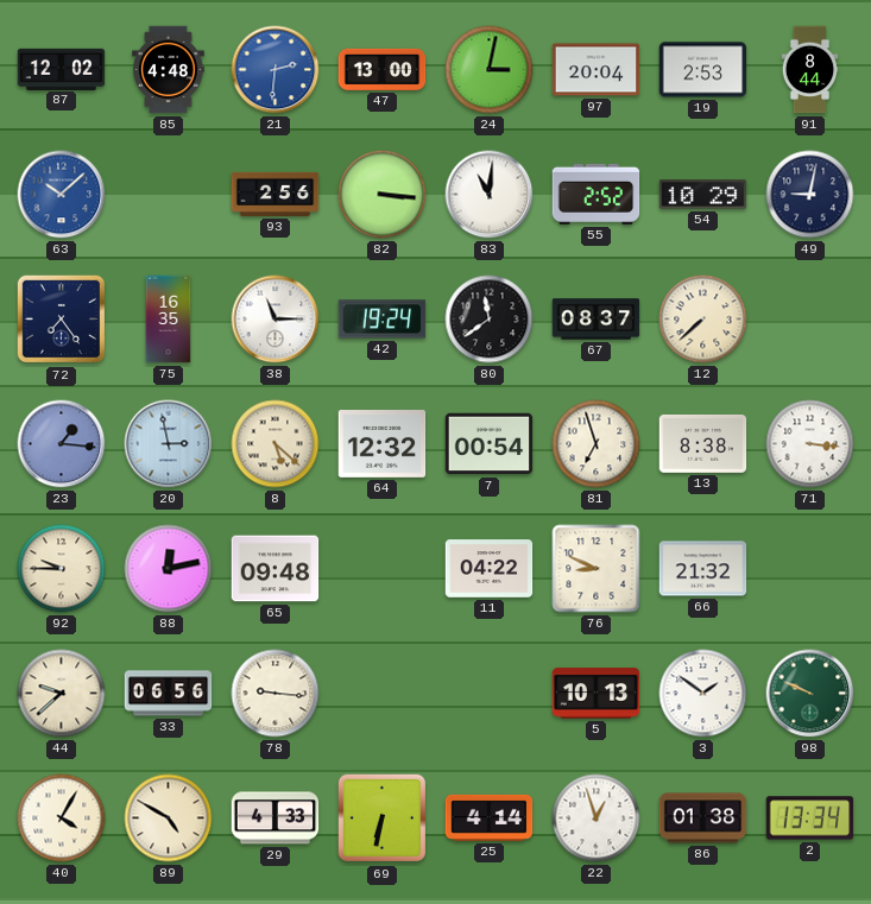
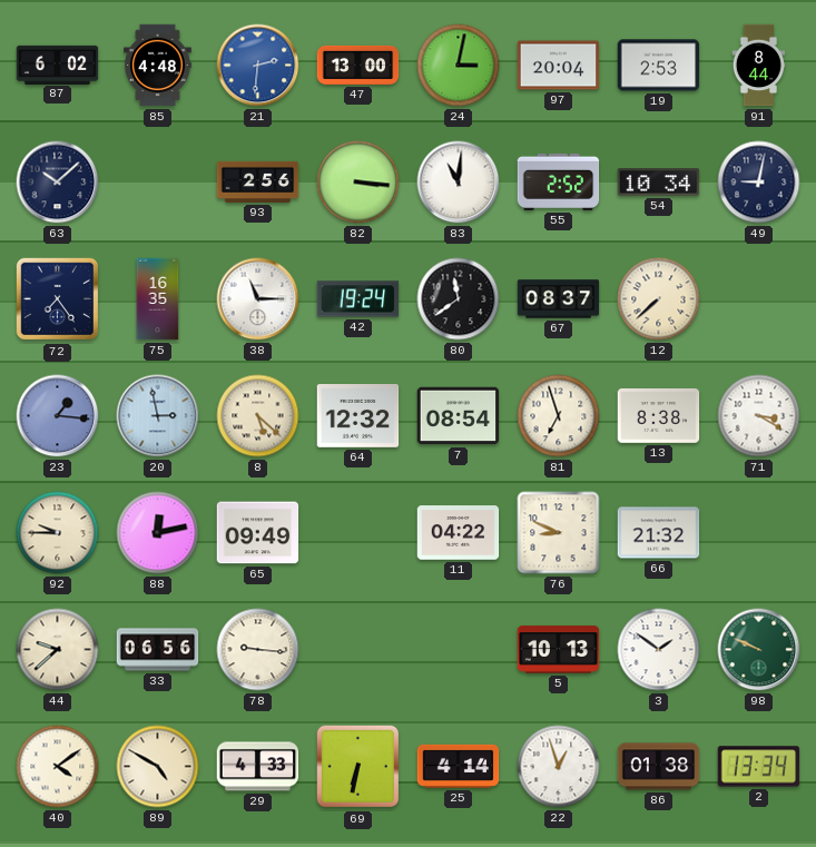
87: 12:02 -> 6:02 (58, 65)
63 dial: blue -> navy (58, 183)
54: 10:29 -> 10:34 (659, 183)
7: 00:54 -> 08:54 (459, 416)
71: 3:16 -> 3:20 (759, 416)
65: 09:48 -> 09:49 (258, 533)
40: 4:05 -> 4:09 (58, 767)
